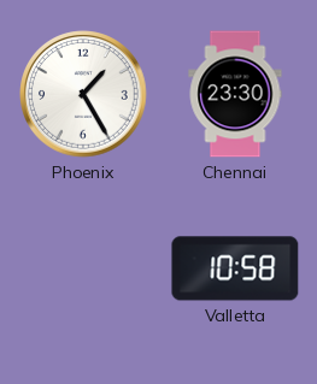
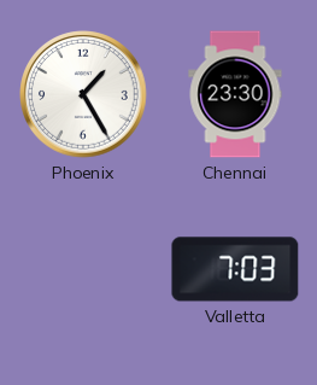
Valletta: 10:58 -> 7:03 (235, 269)
